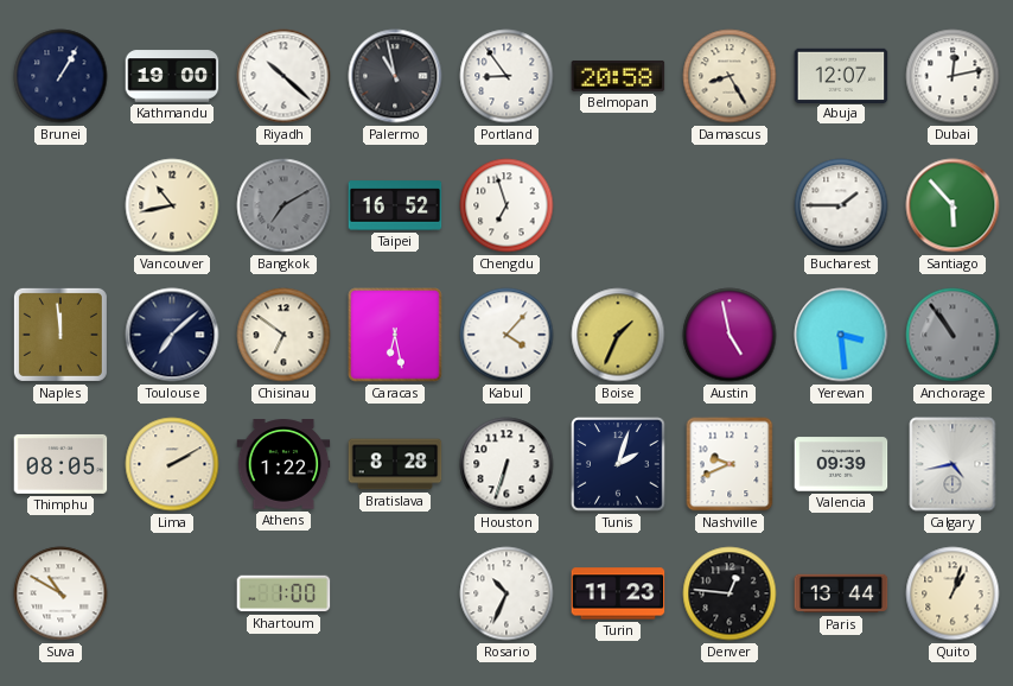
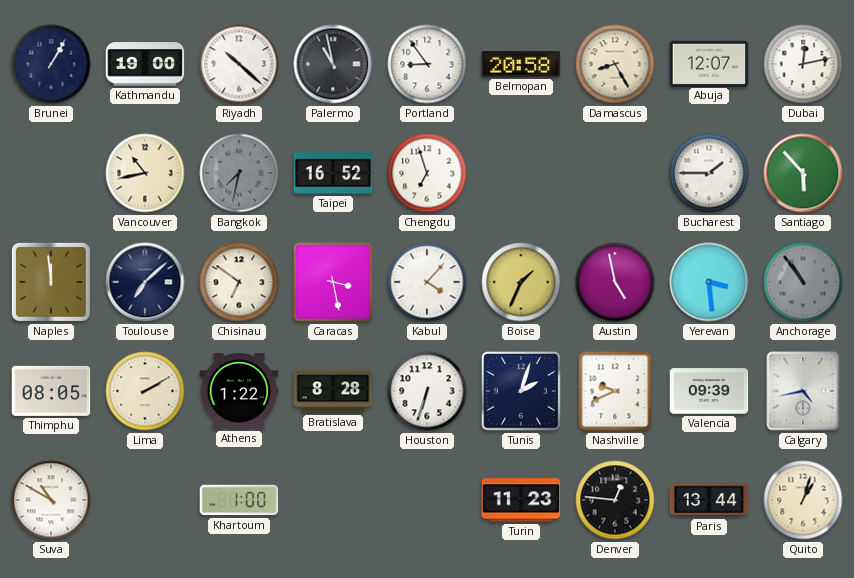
Bangkok: 7:10 -> 7:32 (239, 173)
Caracas: 6:28 -> 3:28 (333, 282)
Rosario: 10:34 -> none (507, 593)
